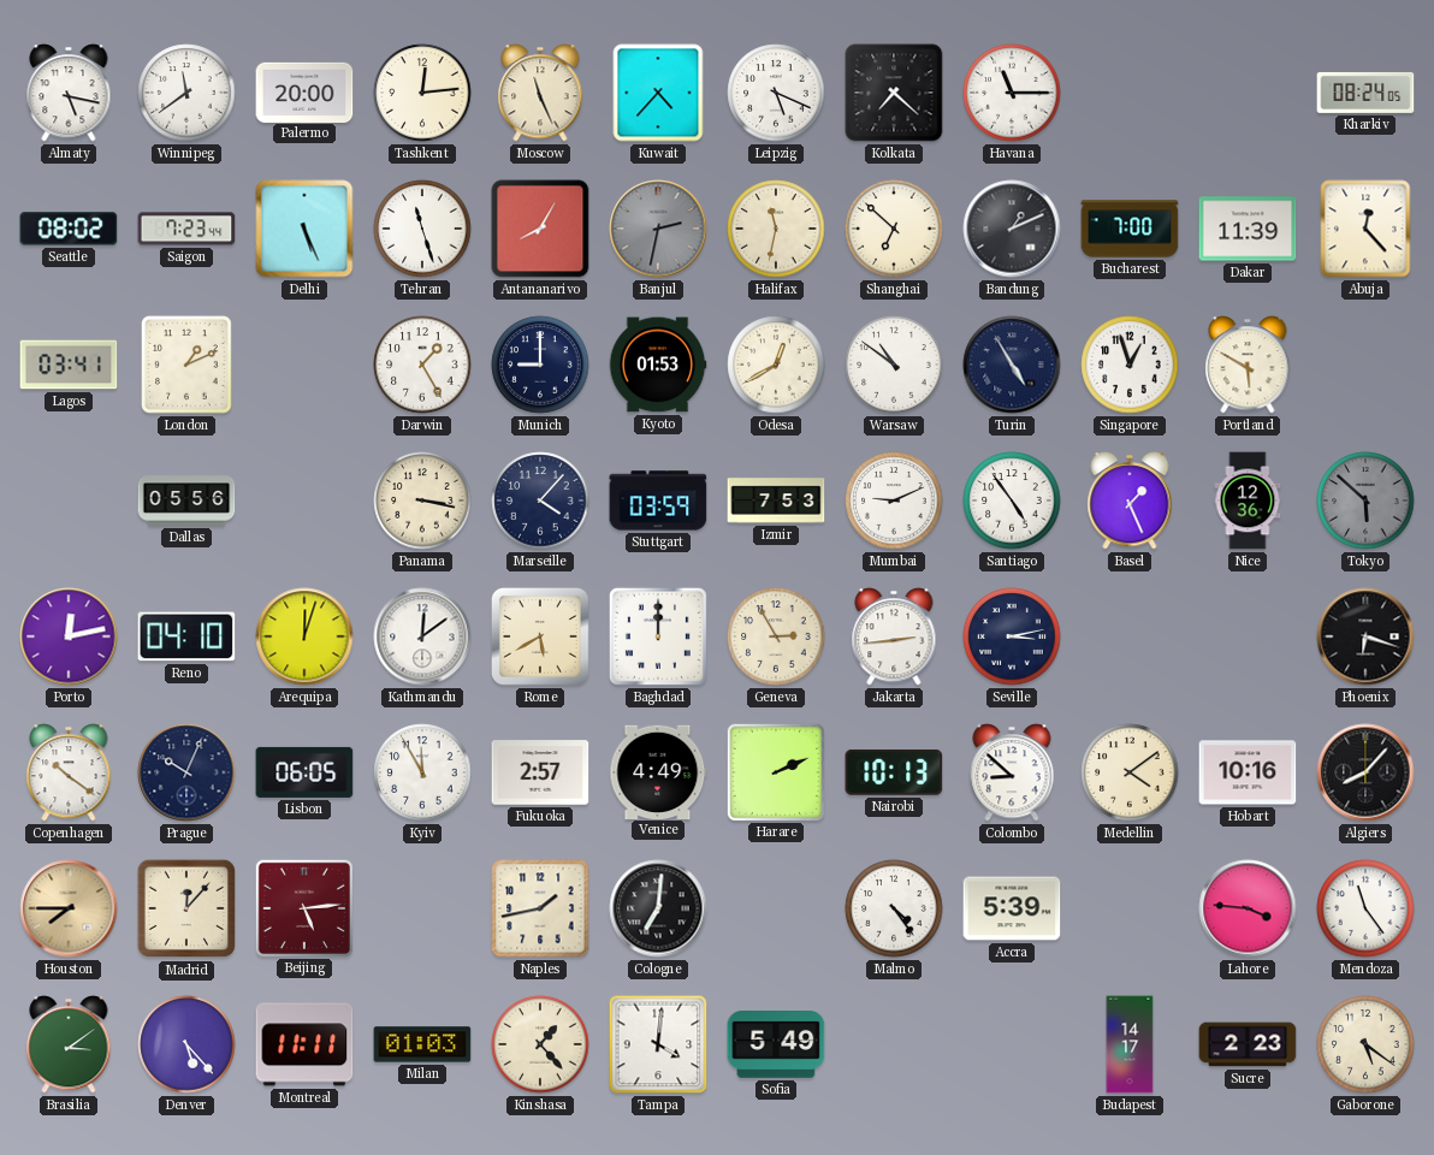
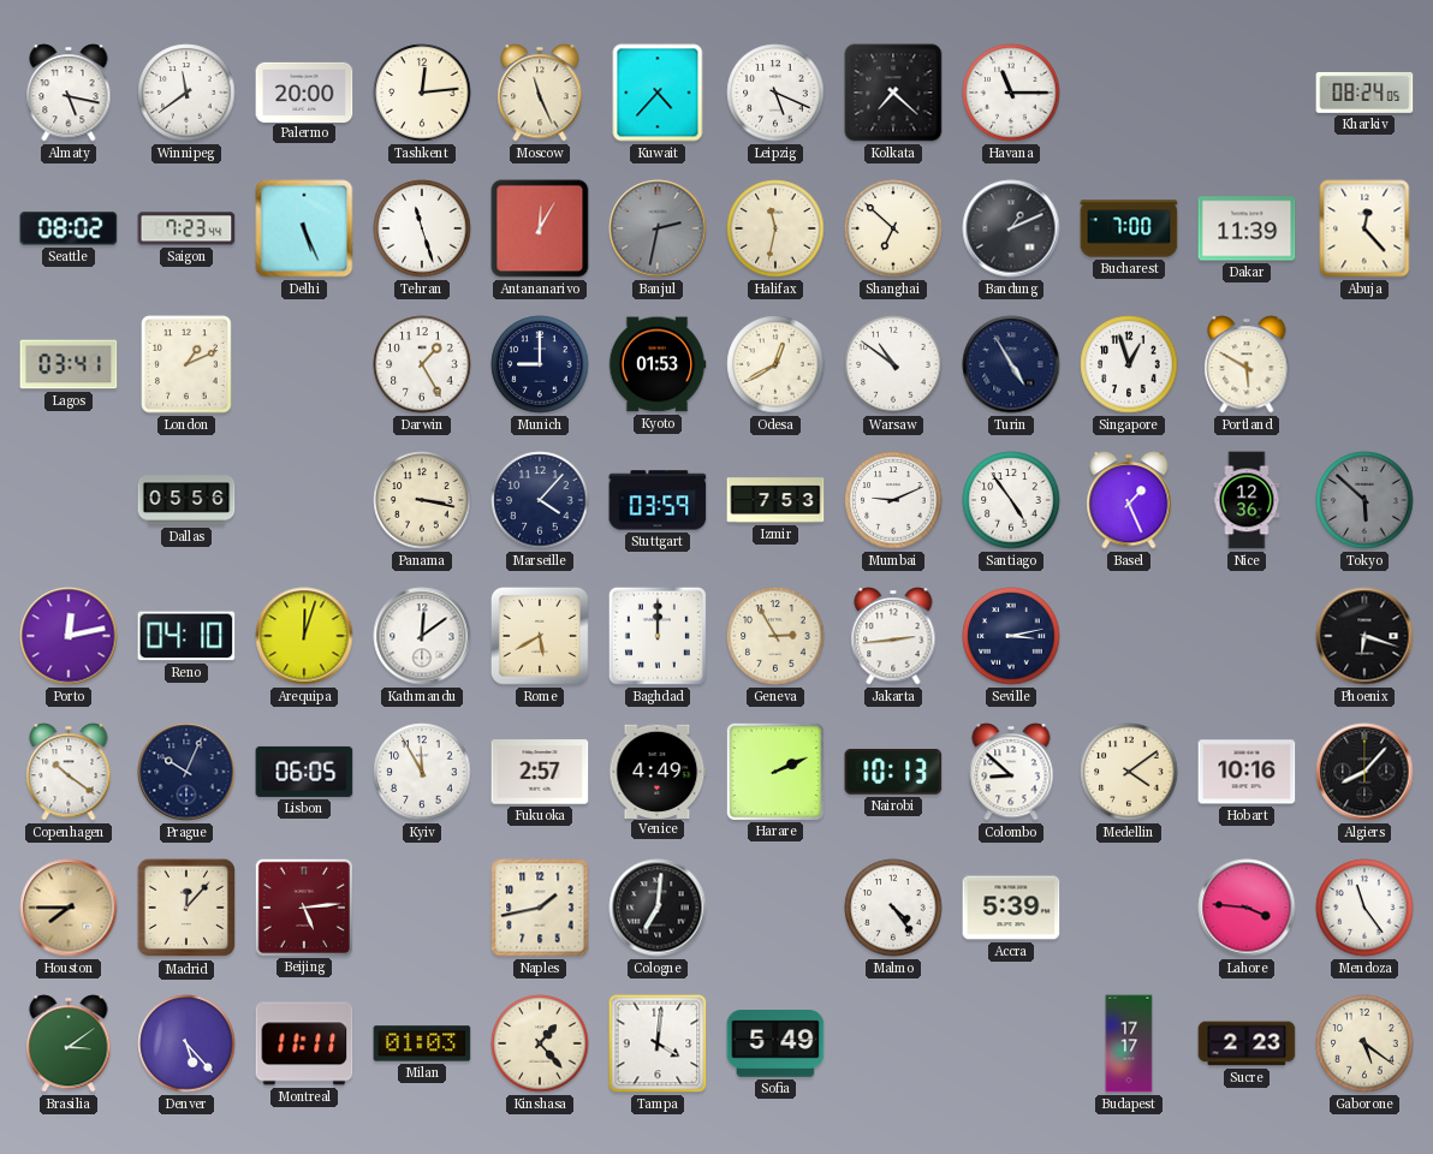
Antananarivo: 8:05 -> 12:05 (540, 228)
Budapest: 14:17 -> 17:17 (1129, 1043)
